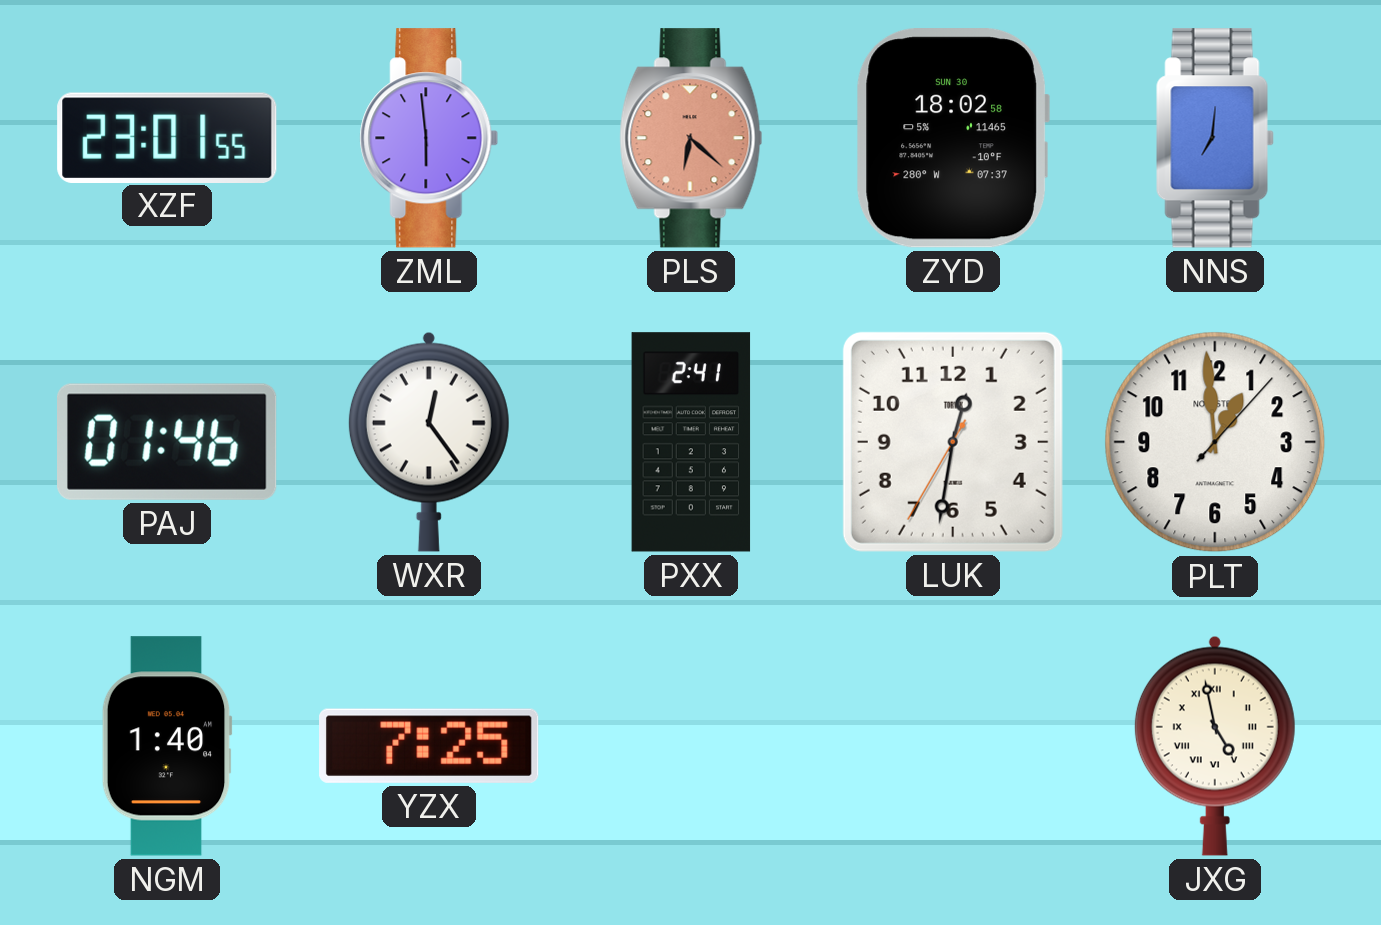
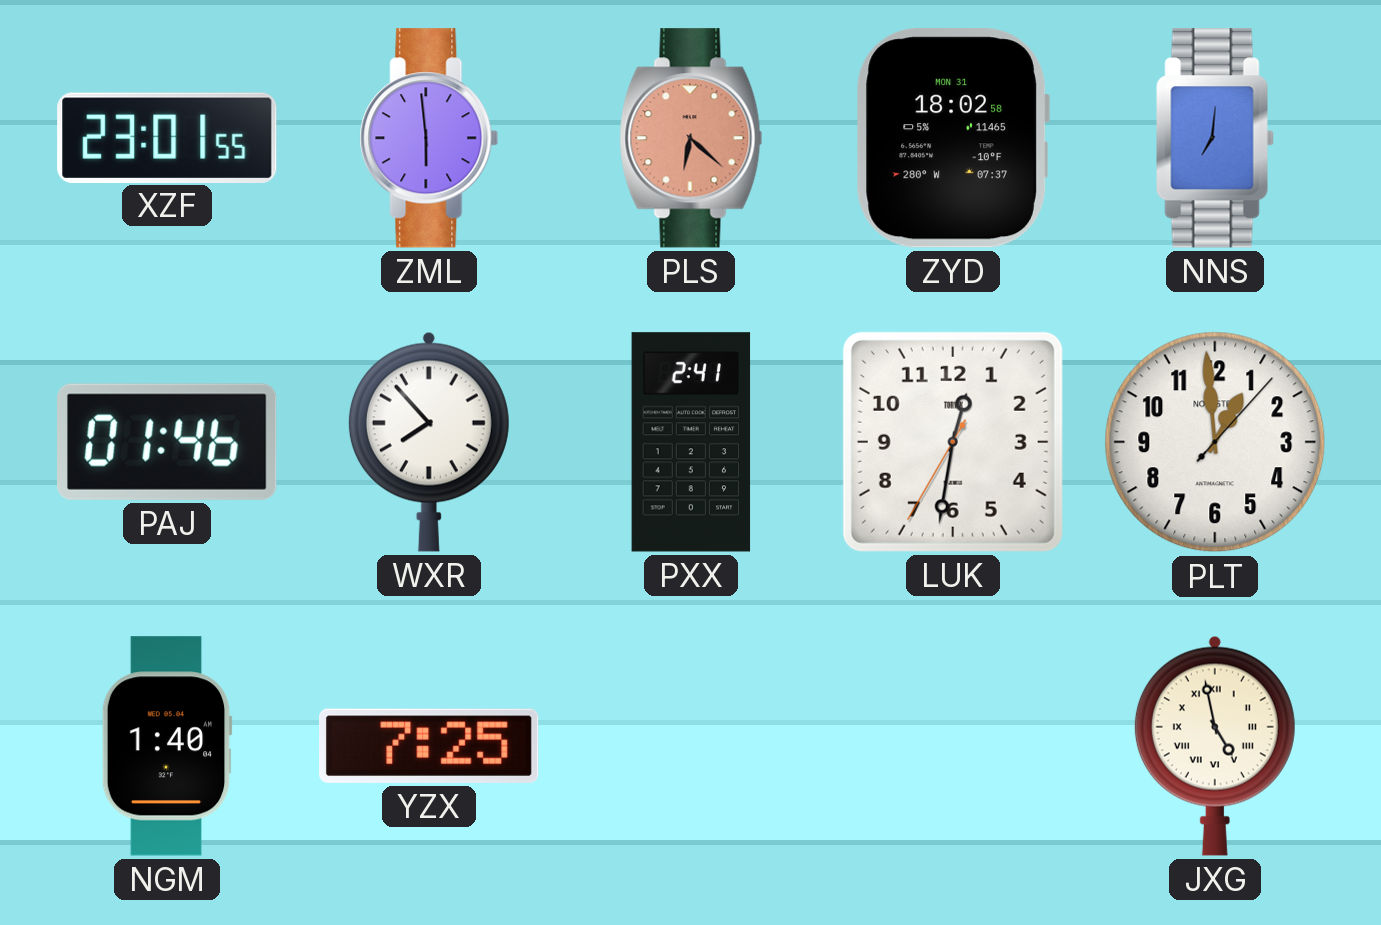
ZYD date: SUN 30 -> MON 31 (953, 138)
WXR: 12:24 -> 7:53 (429, 442)
